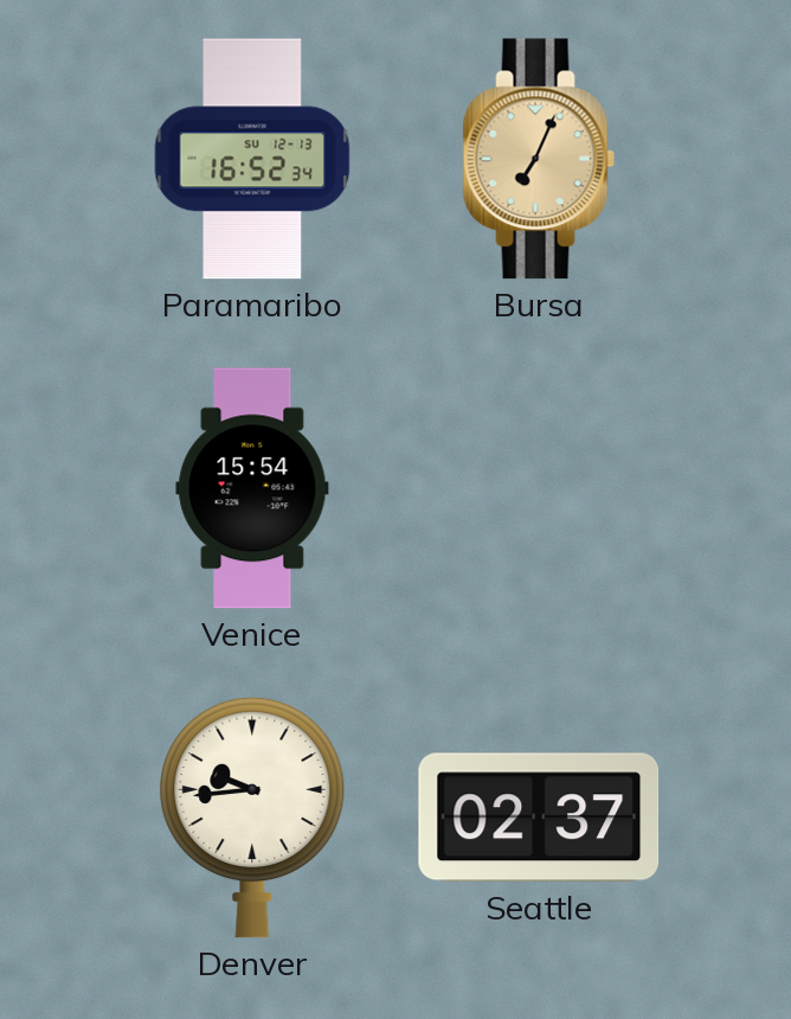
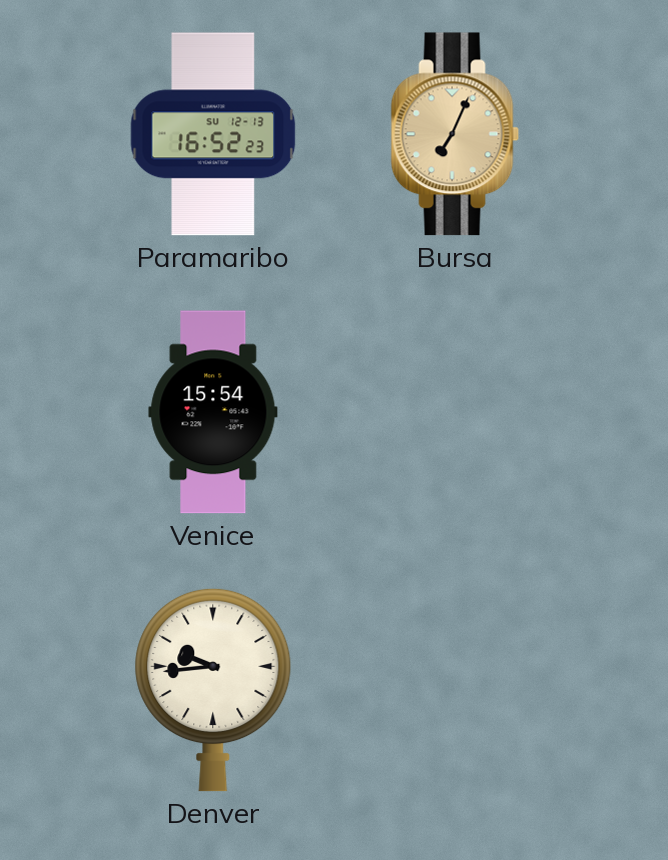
Paramaribo: 16:52:34 -> 16:52:23 (213, 134)
Seattle: 02:37 -> none (539, 818)
